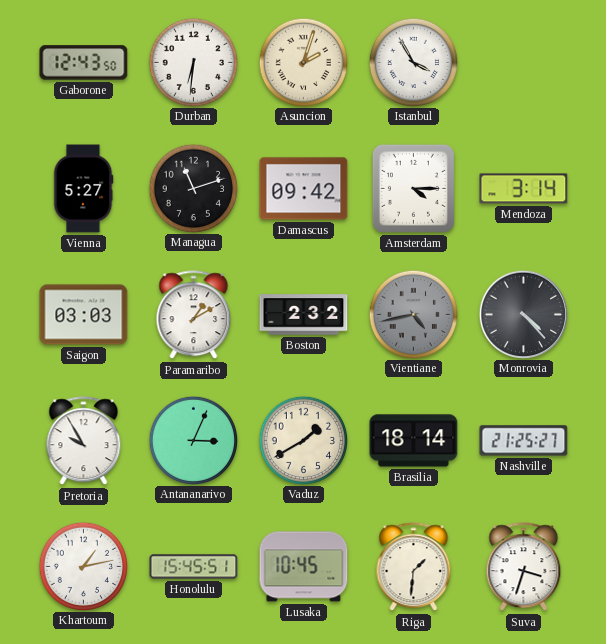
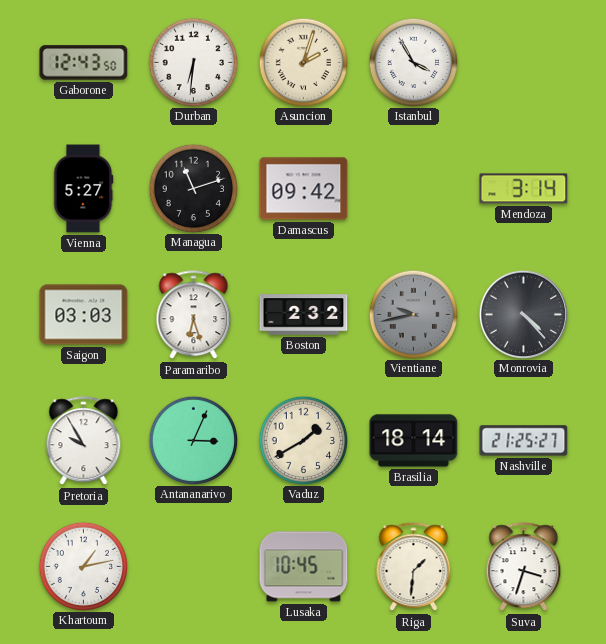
Amsterdam: 4:15 -> none (413, 188)
Paramaribo: 1:10 -> 6:27 (194, 315)
Vientiane: 4:43 -> 9:43 (413, 314)
Honolulu: 15:45 -> none (194, 567)
